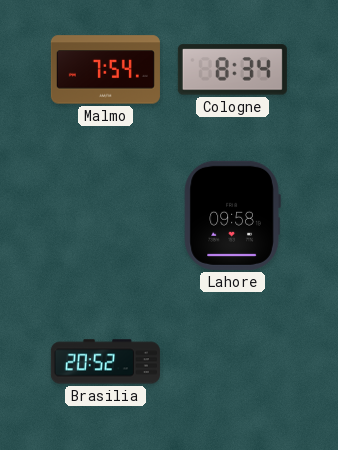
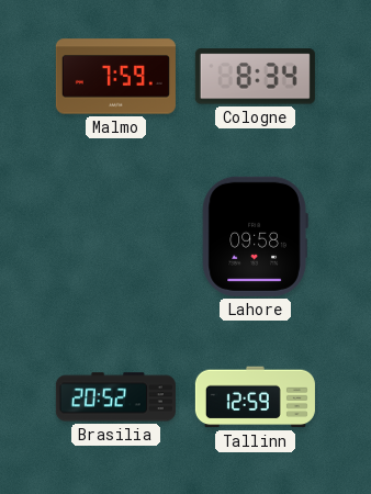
Malmo: 7:54 -> 7:59 (115, 77)
Tallinn: none -> 12:59 (255, 397)
